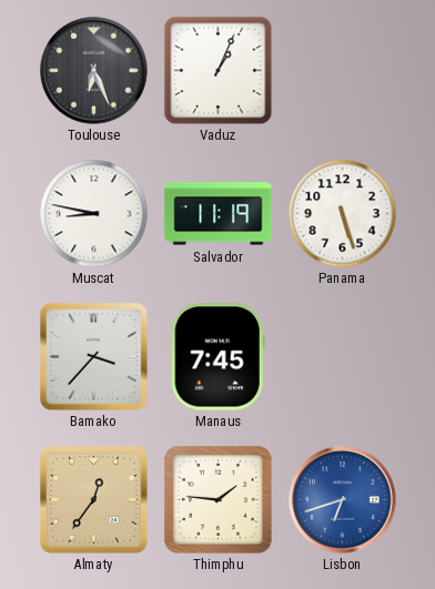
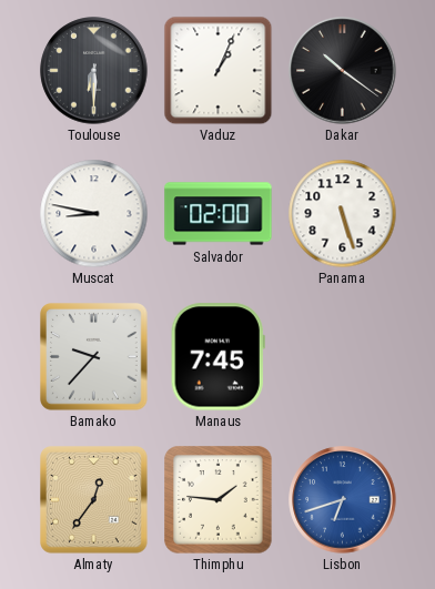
Toulouse: 6:26 -> 6:30 (94, 71)
Dakar: none -> 10:21 (343, 71)
Salvador: 11:19 -> 02:00 (219, 214)
Bamako: 3:37 -> 9:37 (94, 357)
